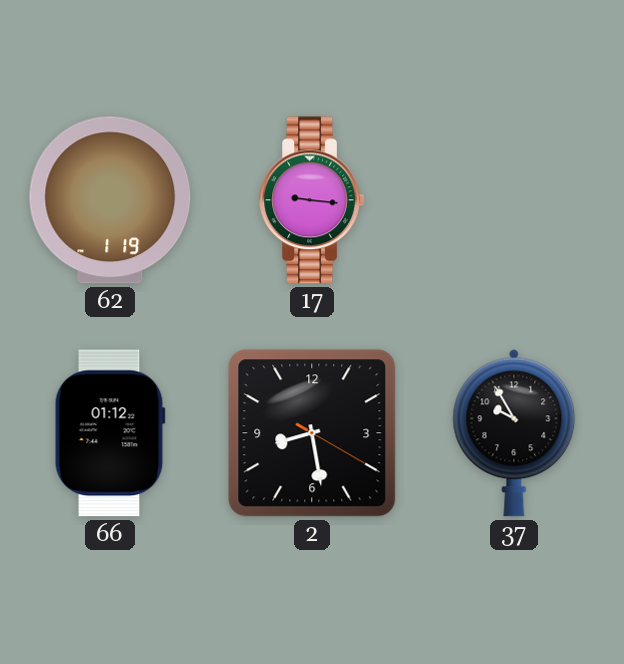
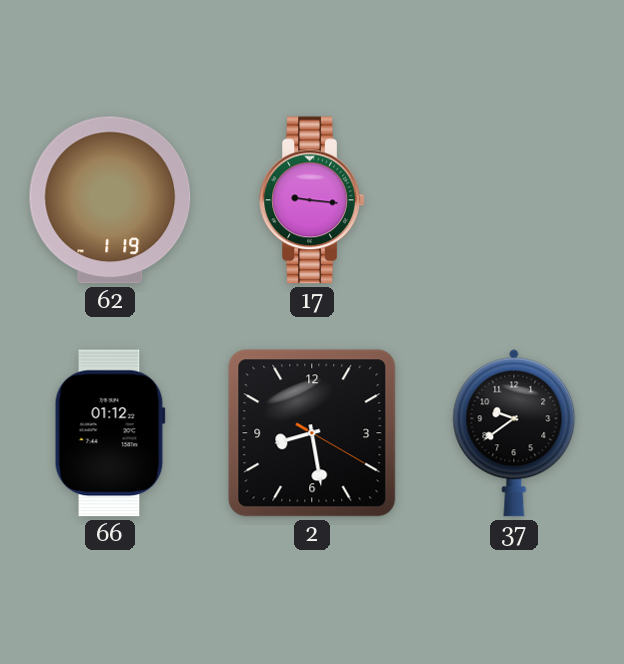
37: 9:55 -> 9:39 (514, 433)
